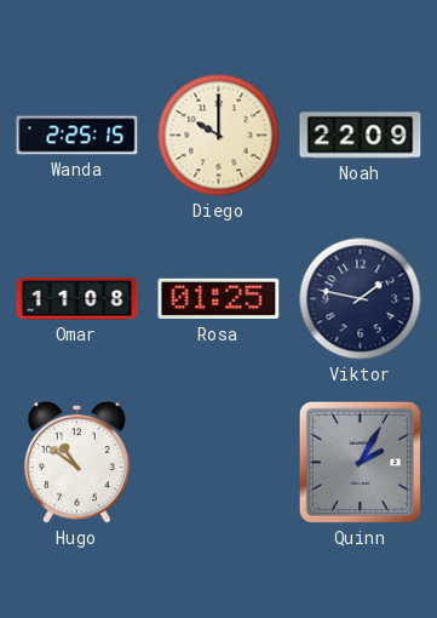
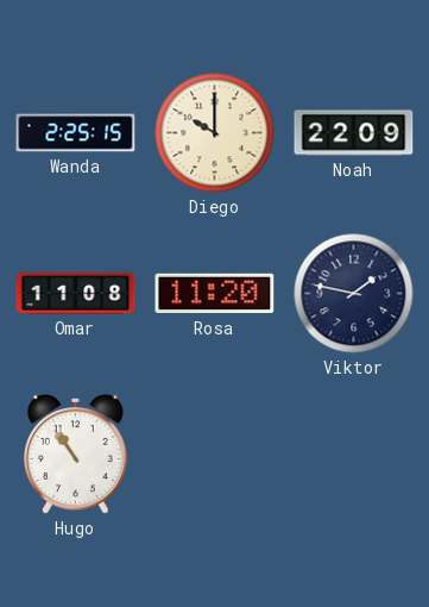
Rosa: 01:25 -> 11:20 (215, 294)
Hugo: 10:51 -> 10:54 (76, 455)
Quinn: 2:05 -> none (360, 462)
